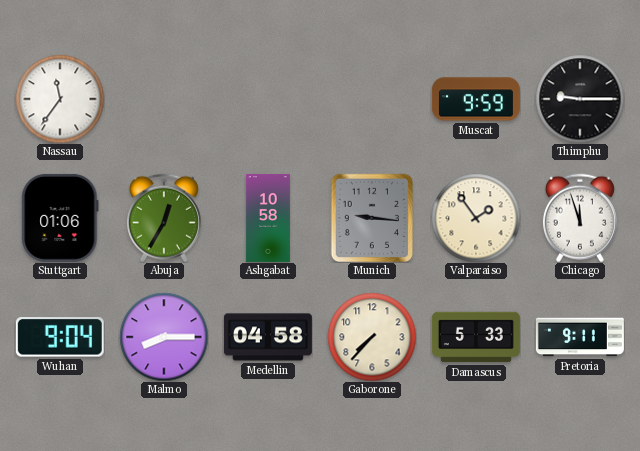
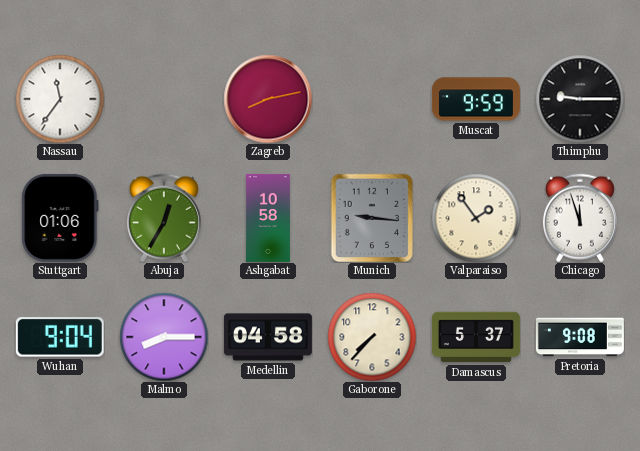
Zagreb: none -> 8:13 (268, 99)
Damascus: 5:33 -> 5:37 (476, 337)
Pretoria: 9:11 -> 9:08 (580, 337)
